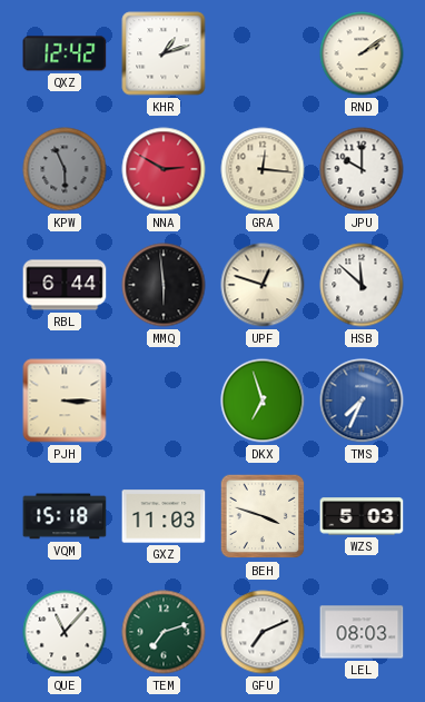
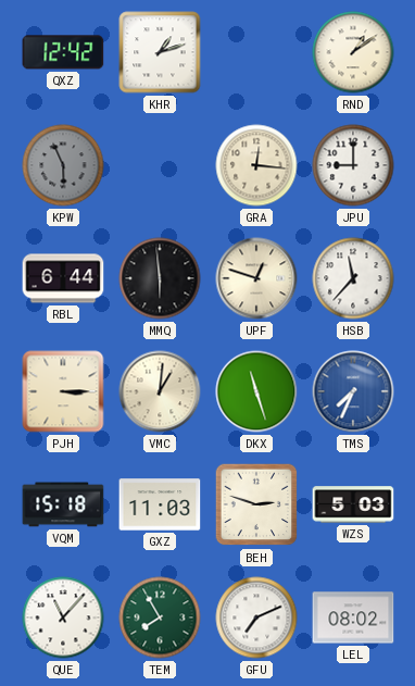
RND: 2:09 -> 1:09 (353, 52)
NNA: 2:50 -> none (164, 169)
JPU: 10:00 -> 9:00 (353, 165)
HSB: 11:52 -> 11:37 (353, 278)
VMC: none -> 1:01 (160, 391)
DKX: 6:57 -> 11:27 (256, 391)
BEH: 3:48 -> 2:48 (256, 504)
TEM: 7:12 -> 7:55 (160, 618)
LEL: 08:03 -> 08:02 (353, 618)
